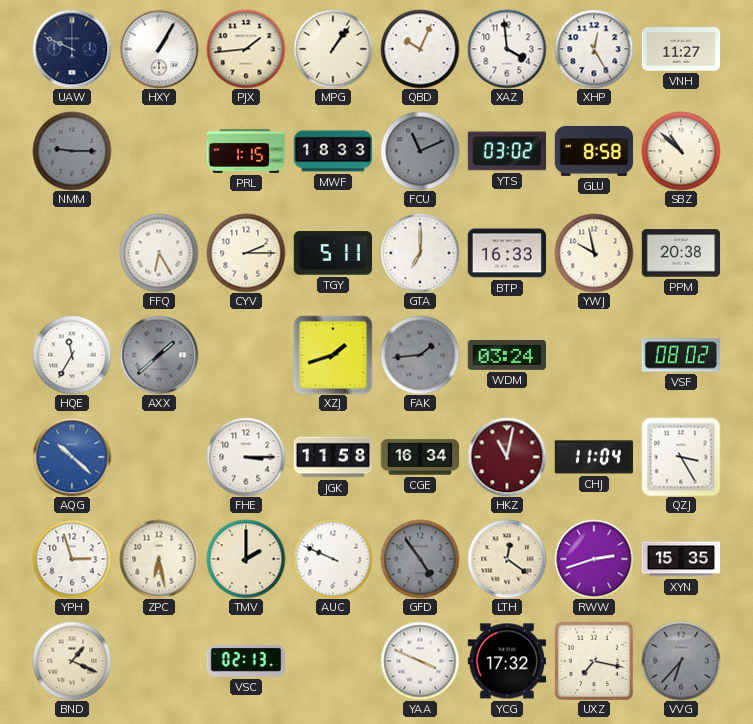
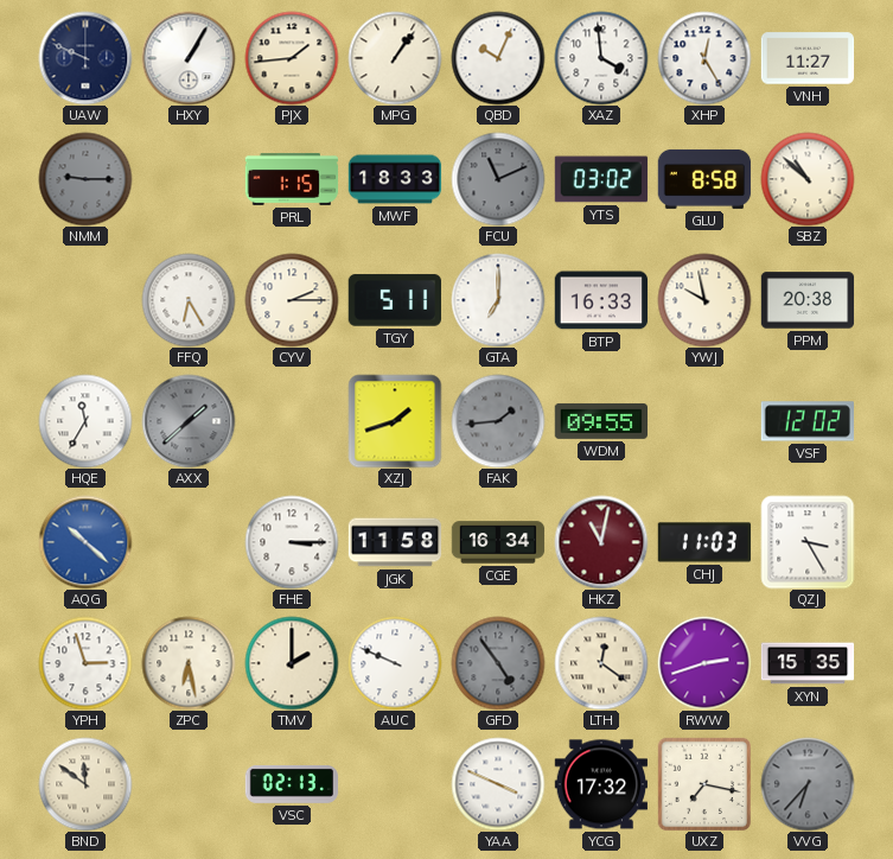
WDM: 03:24 -> 09:55 (600, 421)
VSF: 08:02 -> 12:02 (806, 421)
CHJ: 11:04 -> 11:03 (704, 542)
BND: 1:19 -> 11:51 (85, 784)
